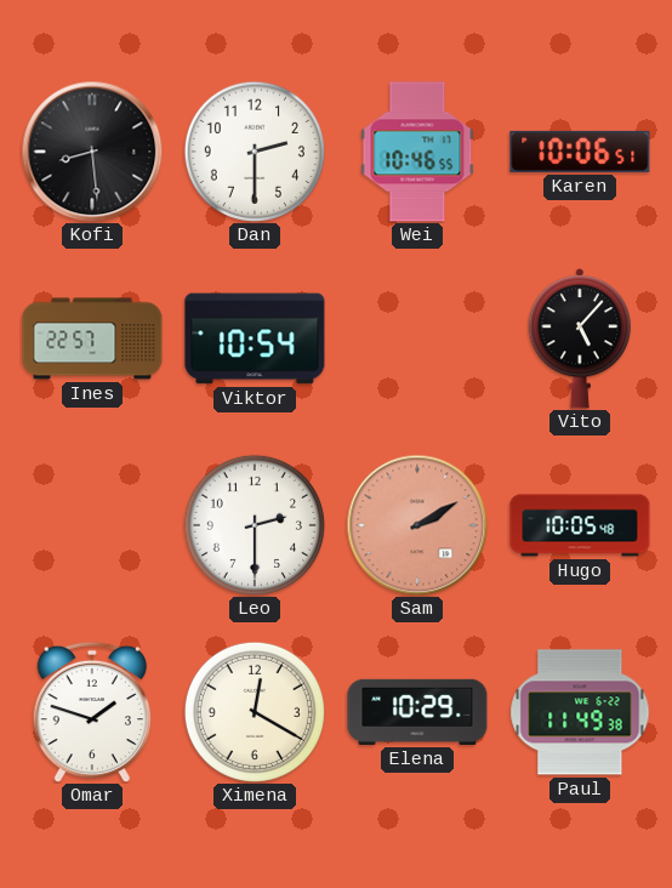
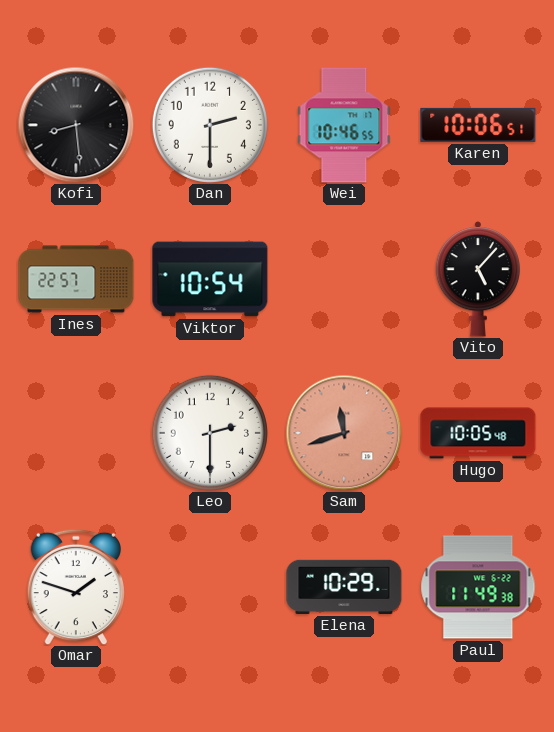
Sam: 2:10 -> 11:42 (344, 433)
Ximena: 12:20 -> none (255, 712)
